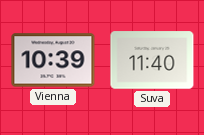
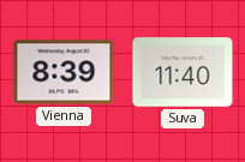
Vienna: 10:39 -> 8:39 (64, 72)
